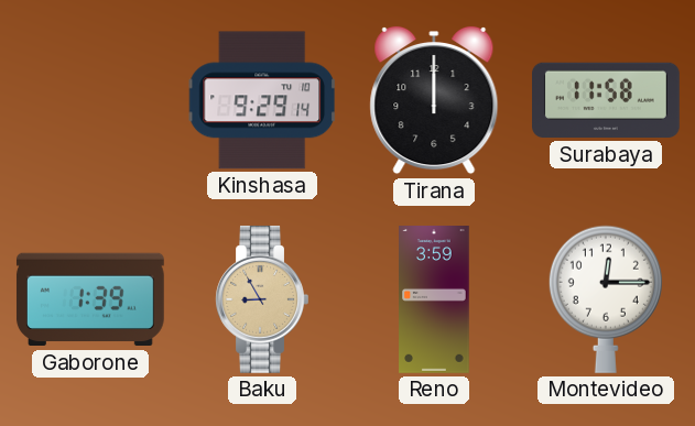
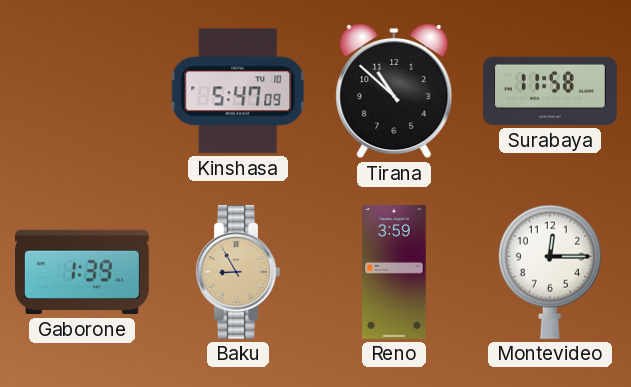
Kinshasa: 9:29 -> 5:47 (238, 91)
Tirana: 12:00 -> 10:52 (394, 91)
